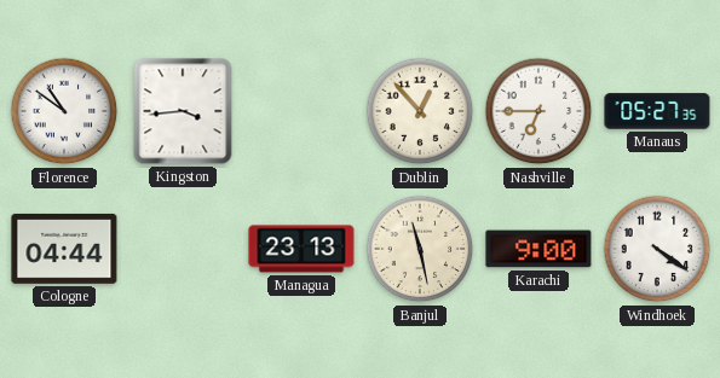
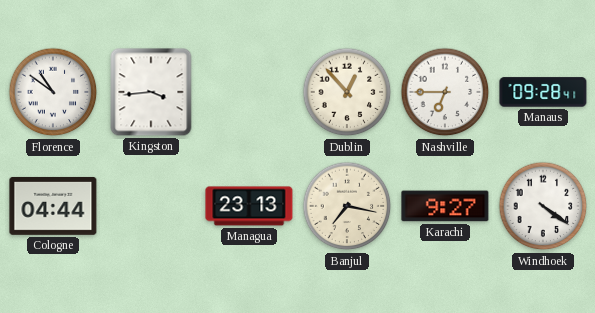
Manaus: 05:27 -> 09:28 (543, 92)
Banjul: 11:28 -> 7:17 (347, 206)
Karachi: 9:00 -> 9:27 (445, 206)
